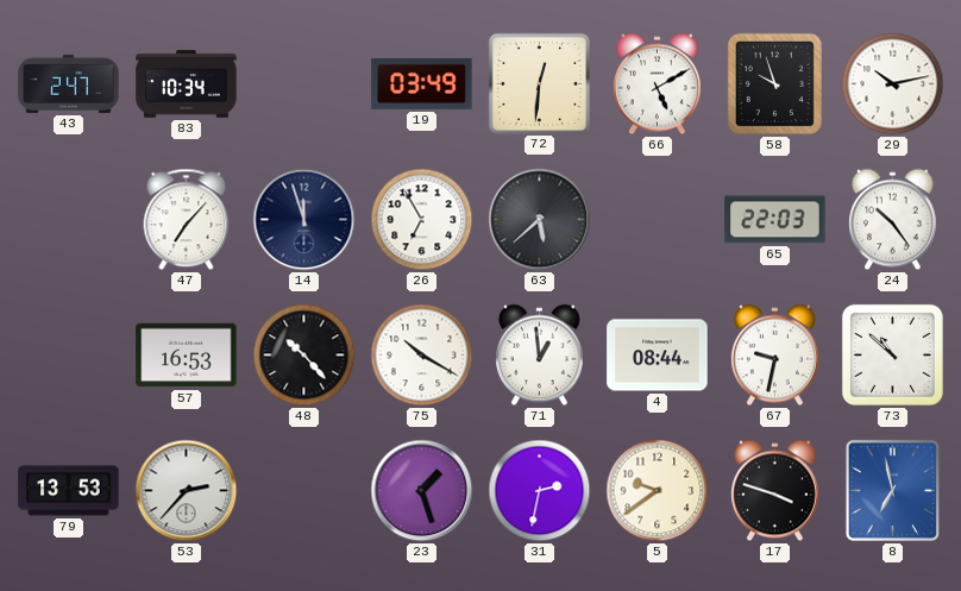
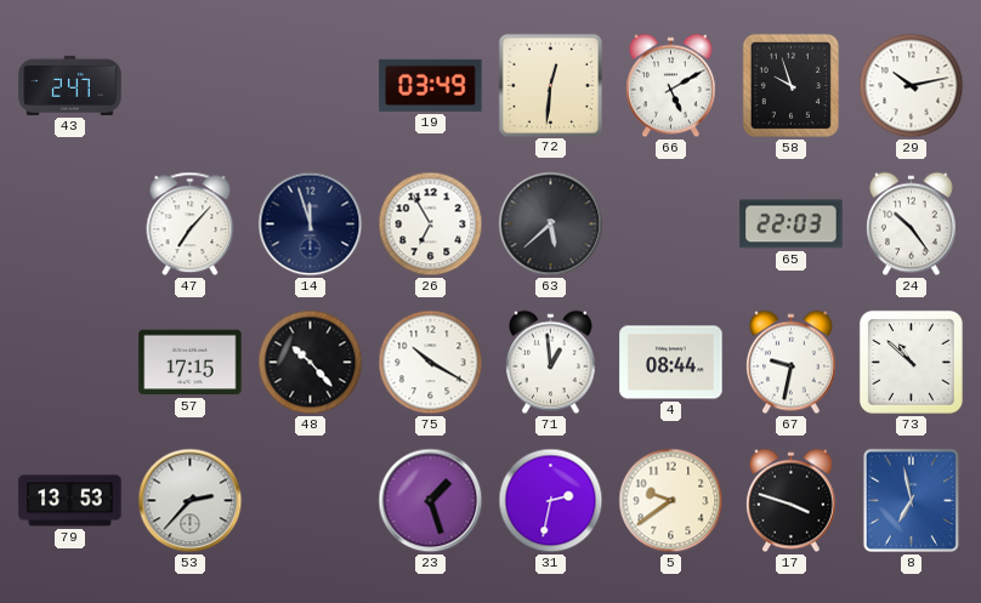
83: 10:34 -> none (187, 84)
57: 16:53 -> 17:15 (191, 363)
